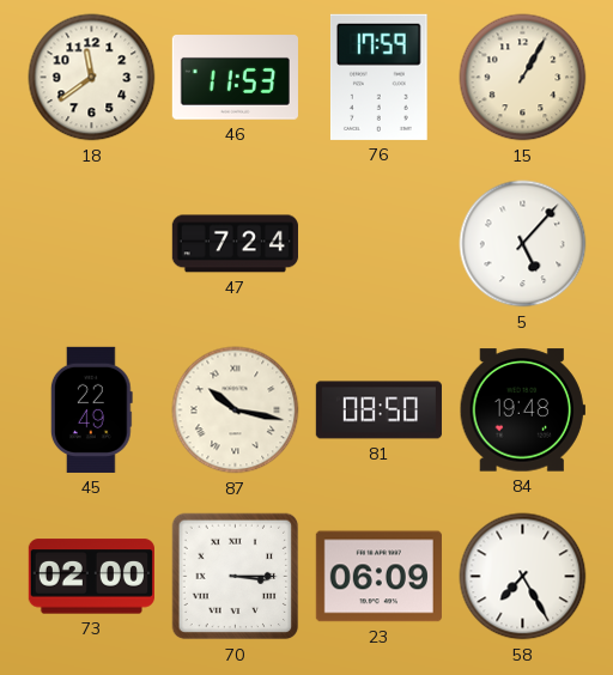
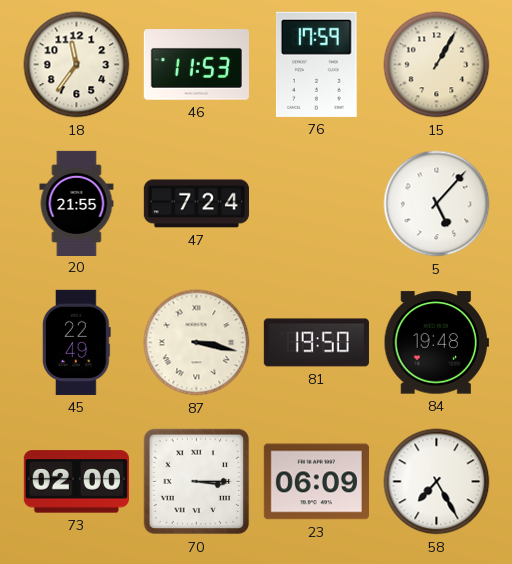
18: 11:39 -> 11:36 (77, 65)
20: none -> 21:55 (77, 203)
87: 10:17 -> 3:17 (197, 343)
81: 08:50 -> 19:50 (316, 343)
